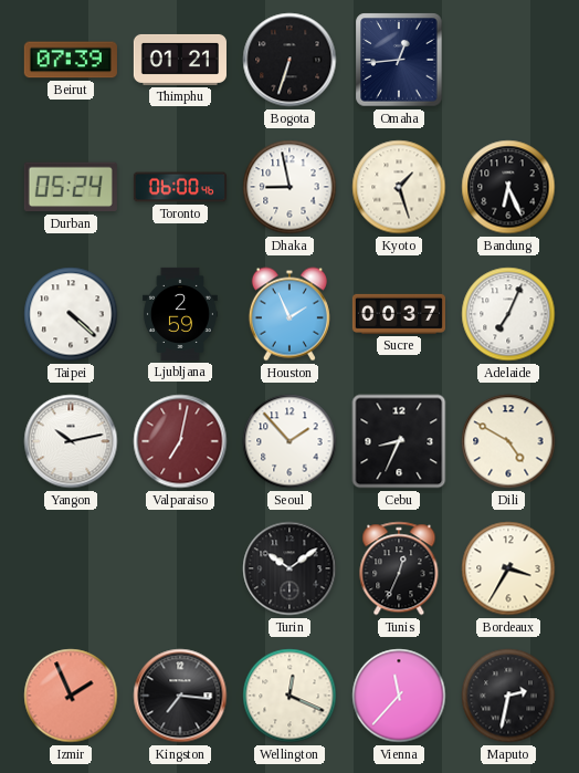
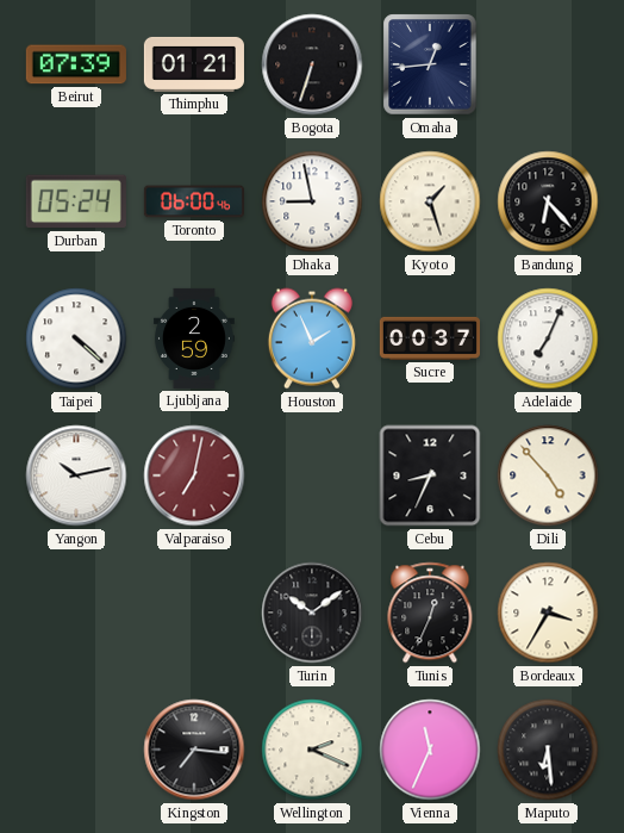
Bandung: 6:26 -> 6:23 (548, 201)
Seoul: 1:53 -> none (289, 441)
Dili: 4:50 -> 4:53 (548, 475)
Izmir: 1:56 -> none (71, 696)
Wellington: 12:19 -> 2:19 (312, 750)
Vienna: 11:37 -> 11:34 (430, 750)
Maputo: 2:32 -> 6:29 (548, 750)
